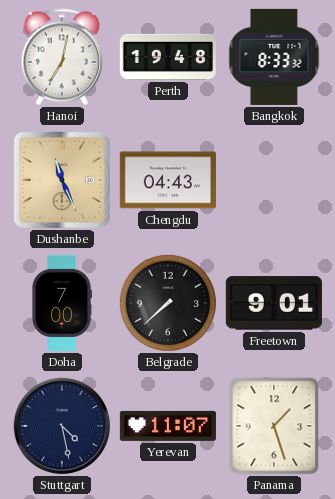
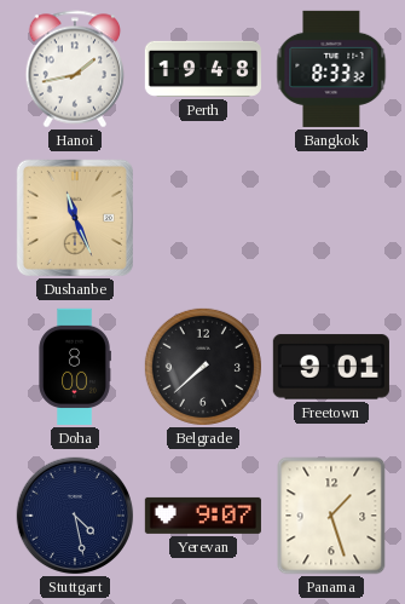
Hanoi: 7:02 -> 1:43 (75, 69)
Chengdu: 04:43 -> none (168, 180)
Doha: 7:00 -> 8:00 (75, 367)
Yerevan: 11:07 -> 9:07 (203, 516)
